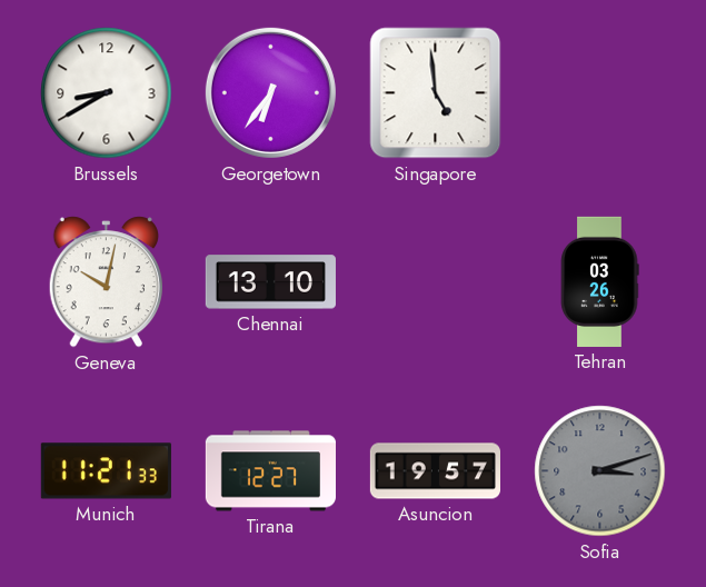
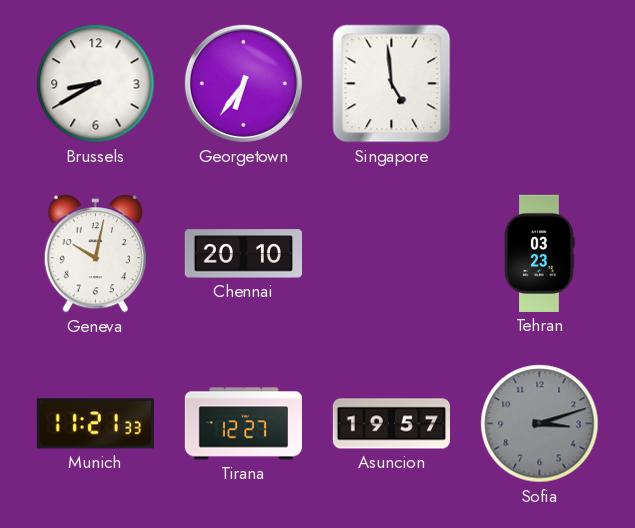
Chennai: 13:10 -> 20:10 (243, 254)
Tehran: 03:26 -> 03:23 (539, 253)
